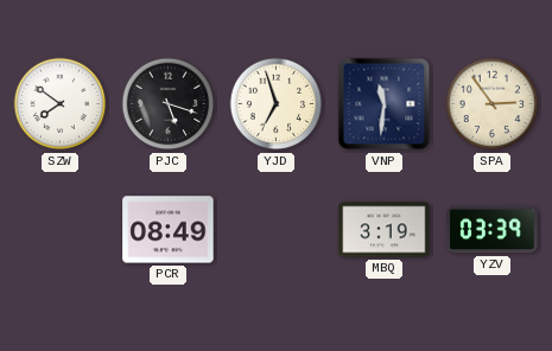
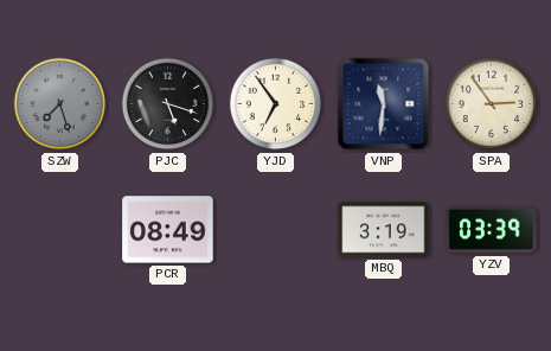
SZW: 7:51 -> 7:27 (60, 104)
SZW dial: white -> grey (60, 104)
YJD: 6:57 -> 6:54 (276, 104)
